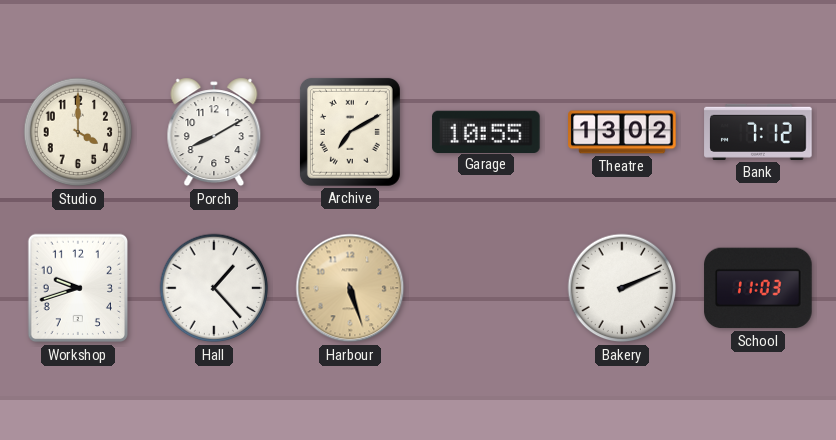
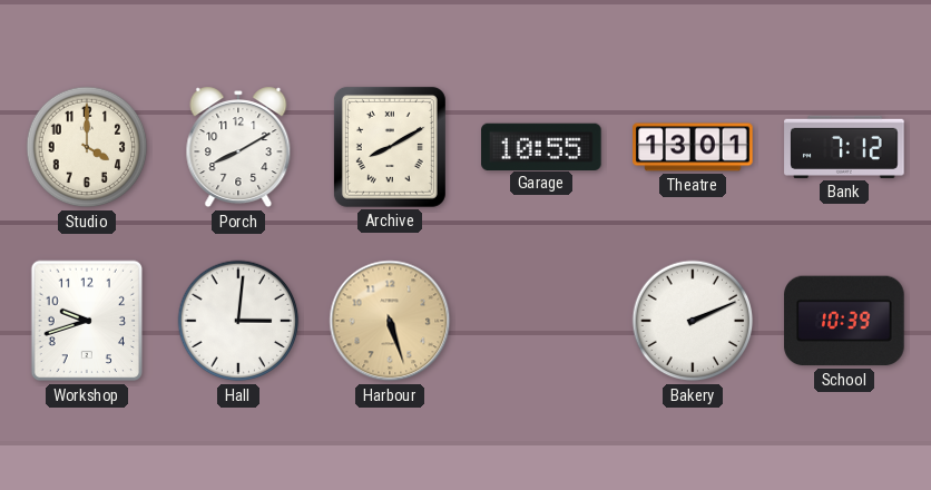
Archive: 7:10 -> 8:10 (390, 147)
Theatre: 13:02 -> 13:01 (693, 147)
Hall: 1:23 -> 3:01 (238, 321)
School: 11:03 -> 10:39 (844, 321)
